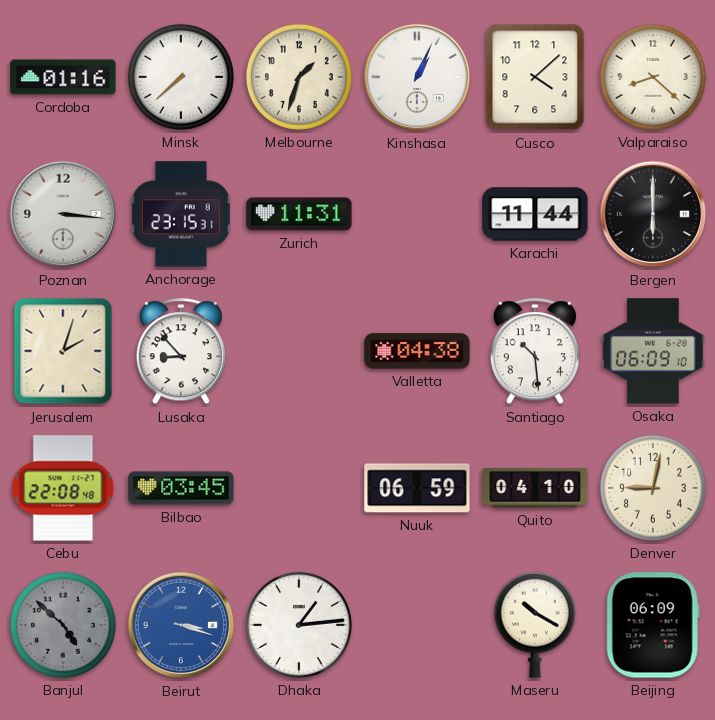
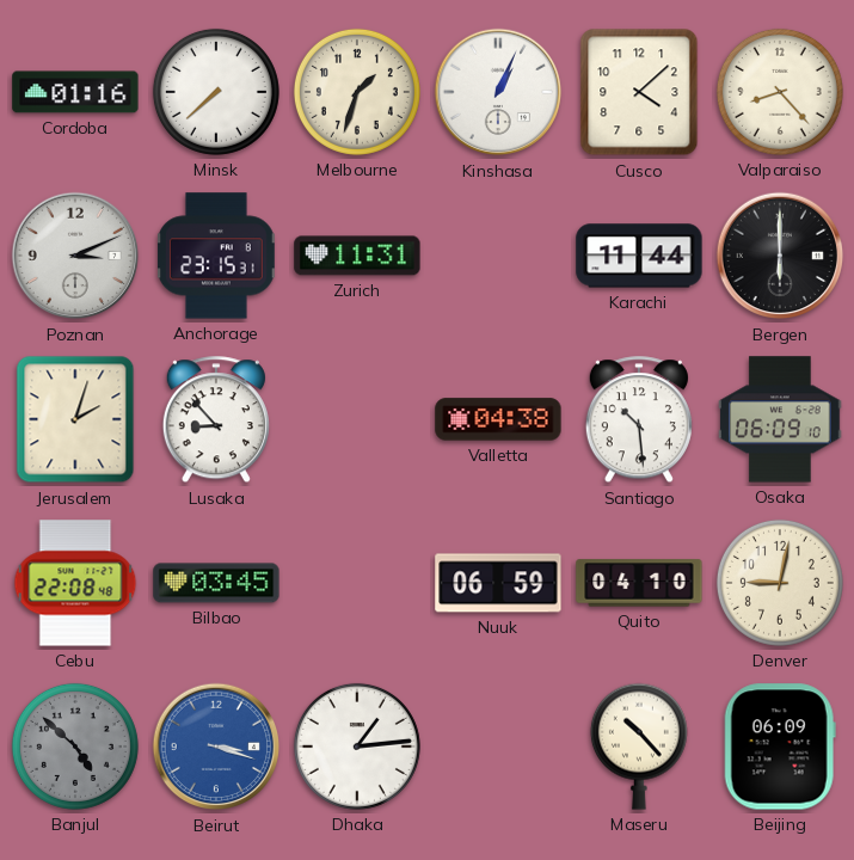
Valparaiso: 8:22 -> 8:23 (780, 92)
Poznan: 3:16 -> 3:11 (75, 256)
Maseru: 10:20 -> 10:23 (639, 747)
